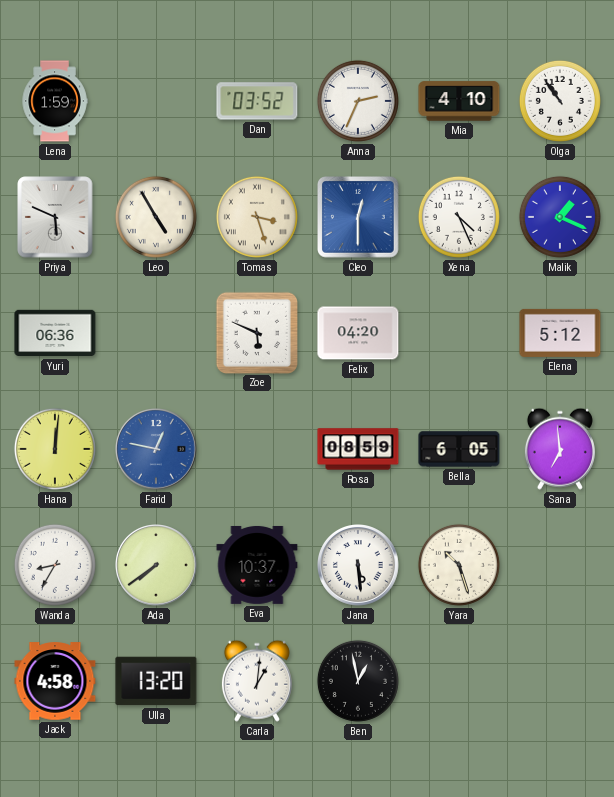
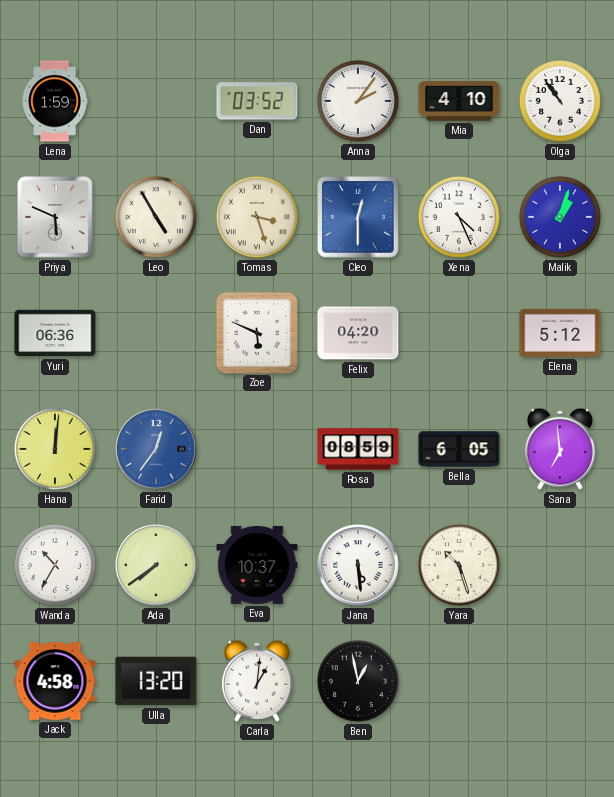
Anna: 2:34 -> 2:06 (358, 101)
Malik: 1:19 -> 1:03 (560, 217)
Farid: 12:47 -> 12:36 (157, 450)
Wanda: 8:35 -> 10:35 (55, 565)
